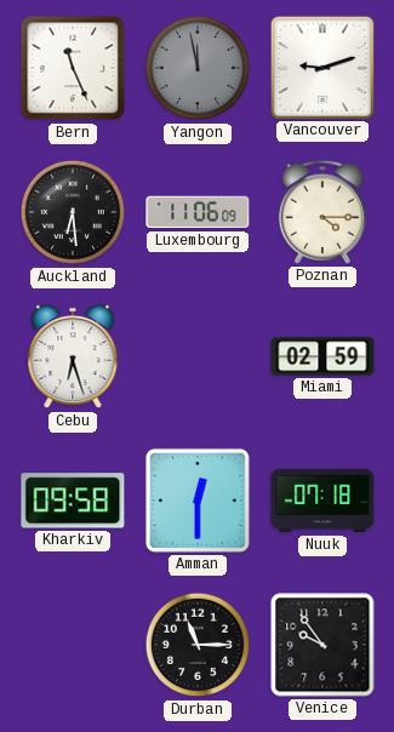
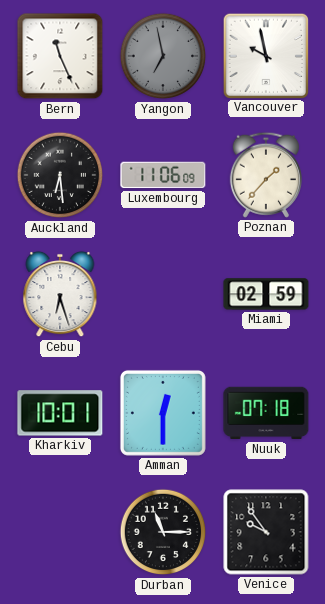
Yangon: 11:58 -> 6:58 (163, 56)
Vancouver: 9:12 -> 9:58 (265, 55)
Poznan: 4:15 -> 1:37 (266, 175)
Kharkiv: 09:58 -> 10:01 (60, 413)
